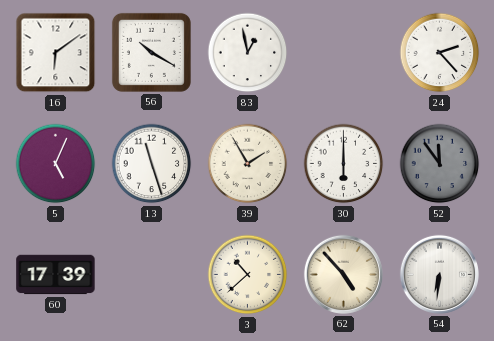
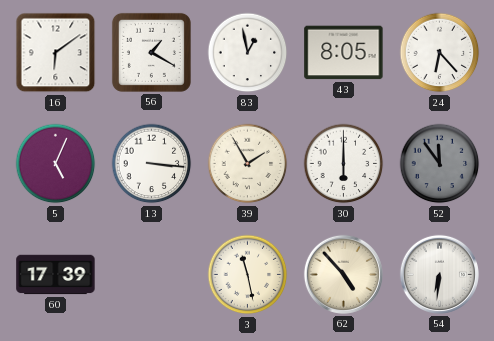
56: 10:20 -> 1:20 (151, 52)
43: none -> 8:05 (344, 53)
24: 2:23 -> 6:23 (440, 53)
13: 11:27 -> 3:16 (152, 164)
3: 10:38 -> 11:28 (248, 275)
